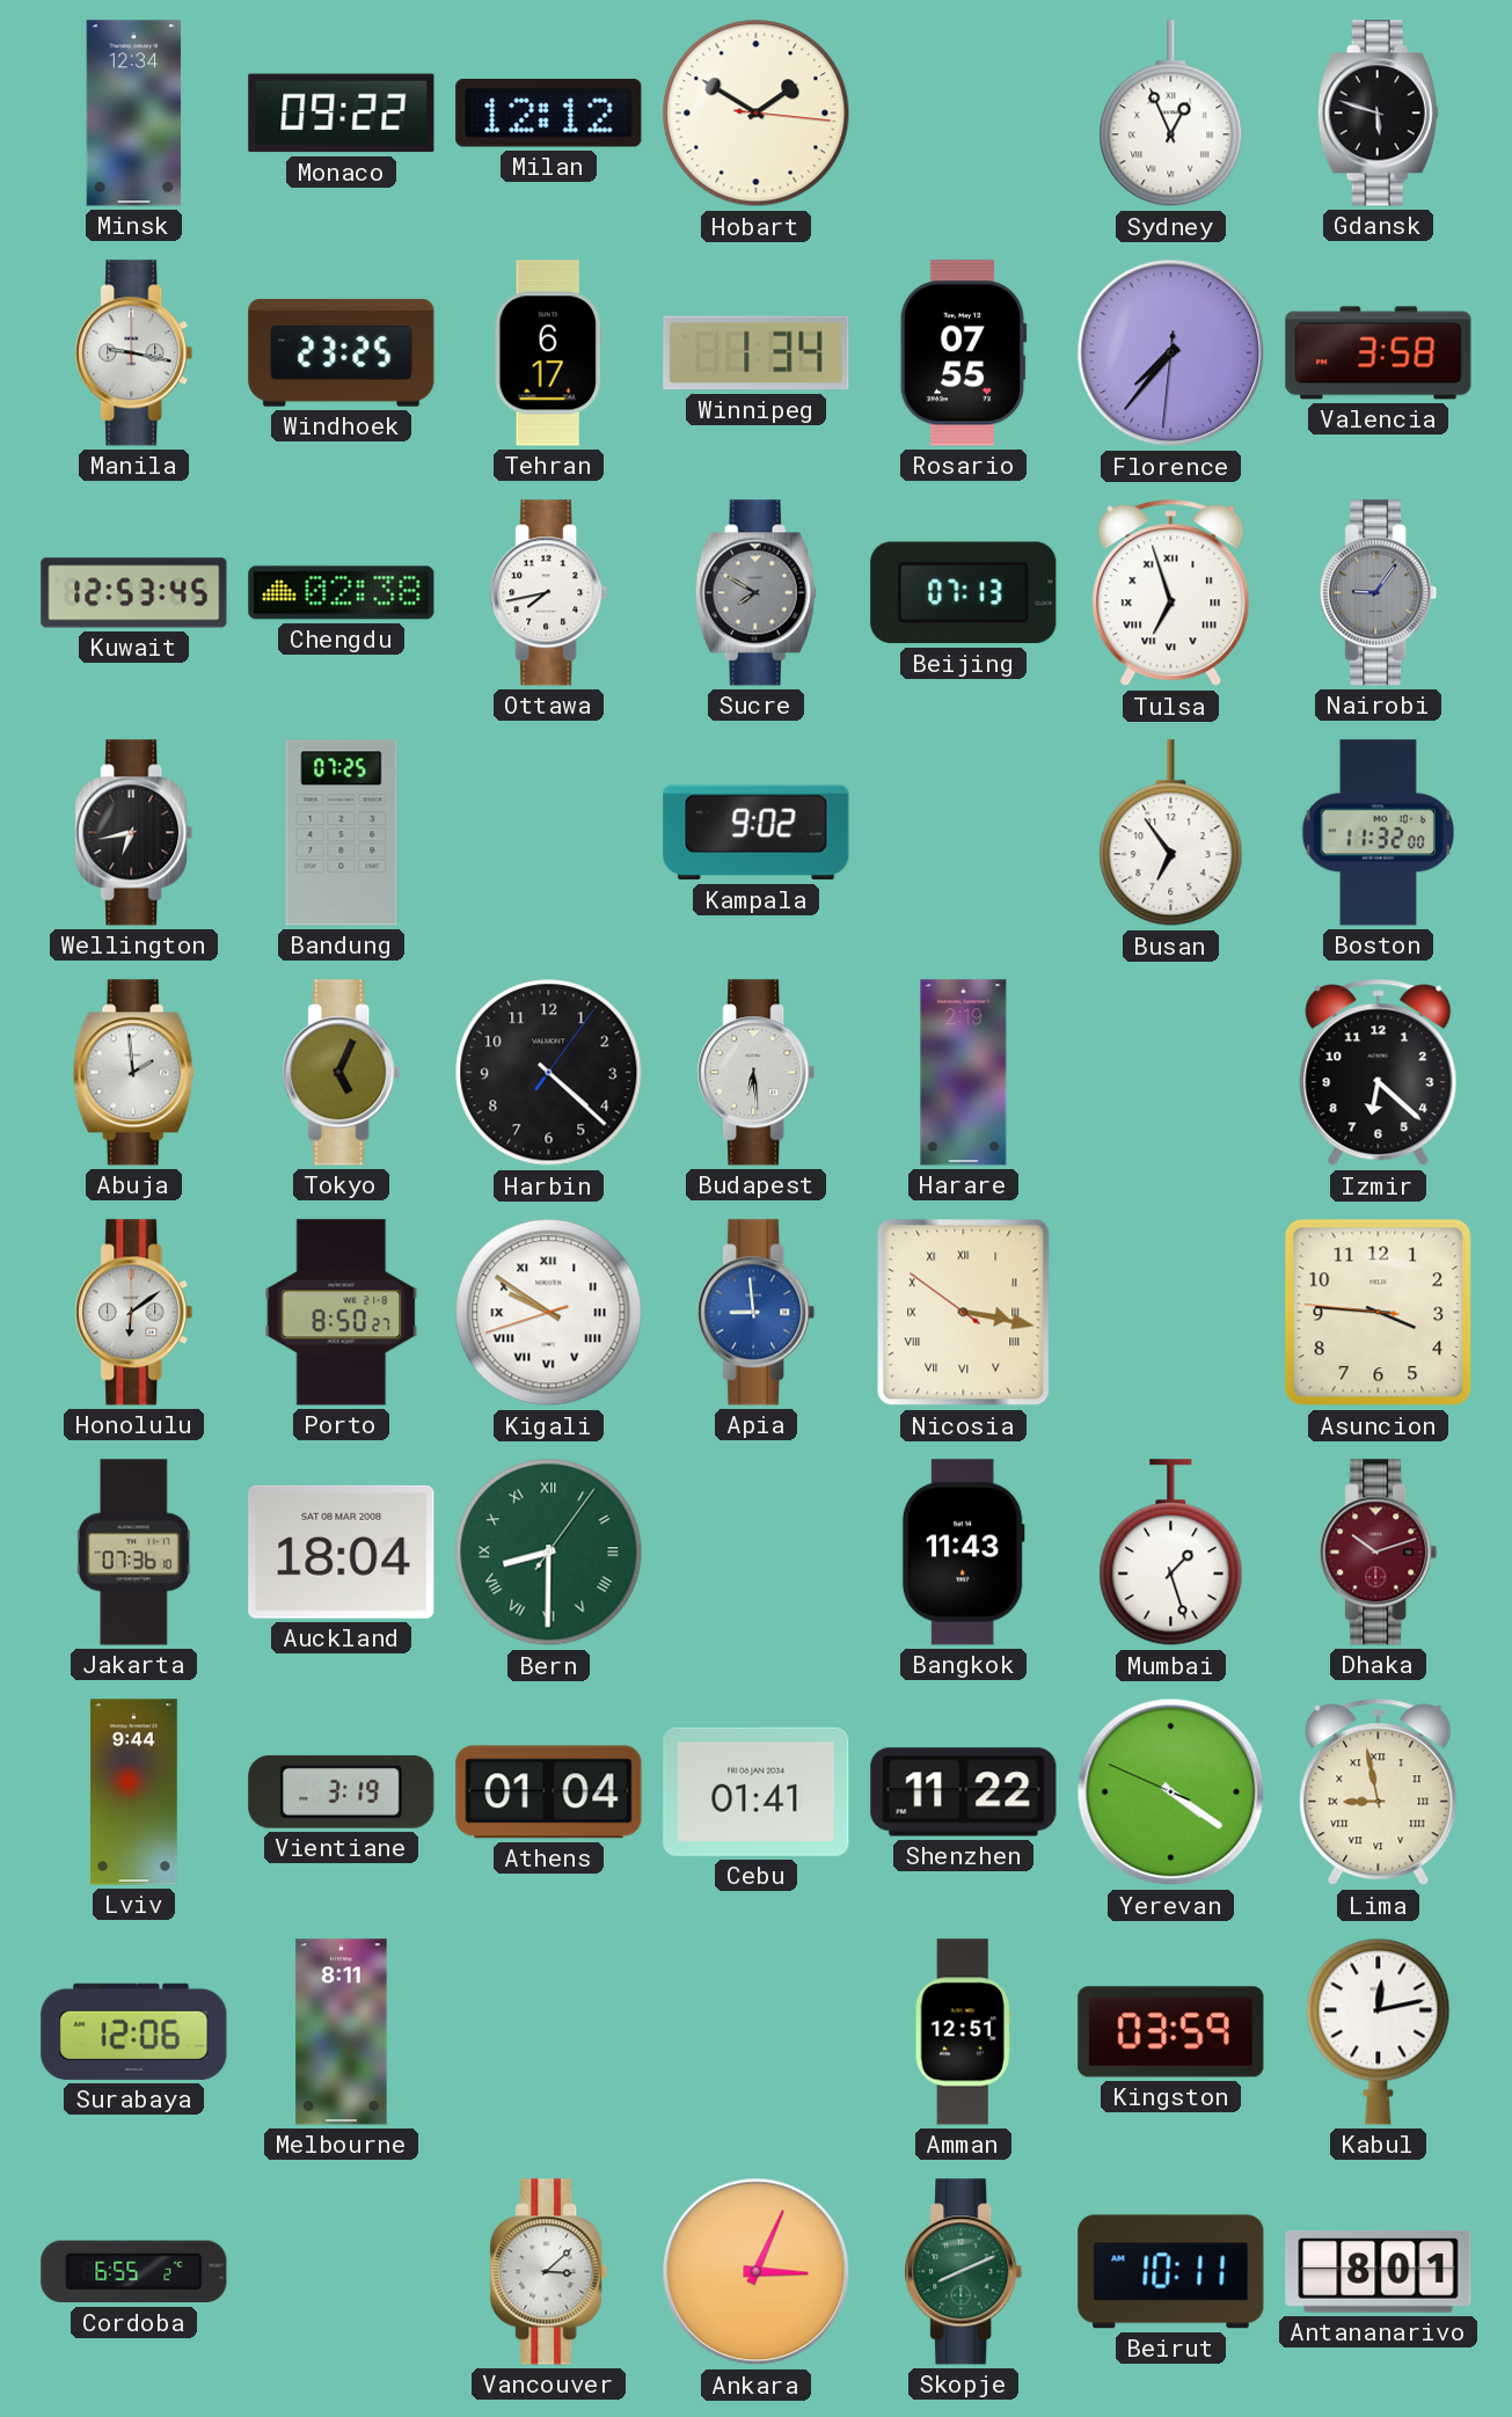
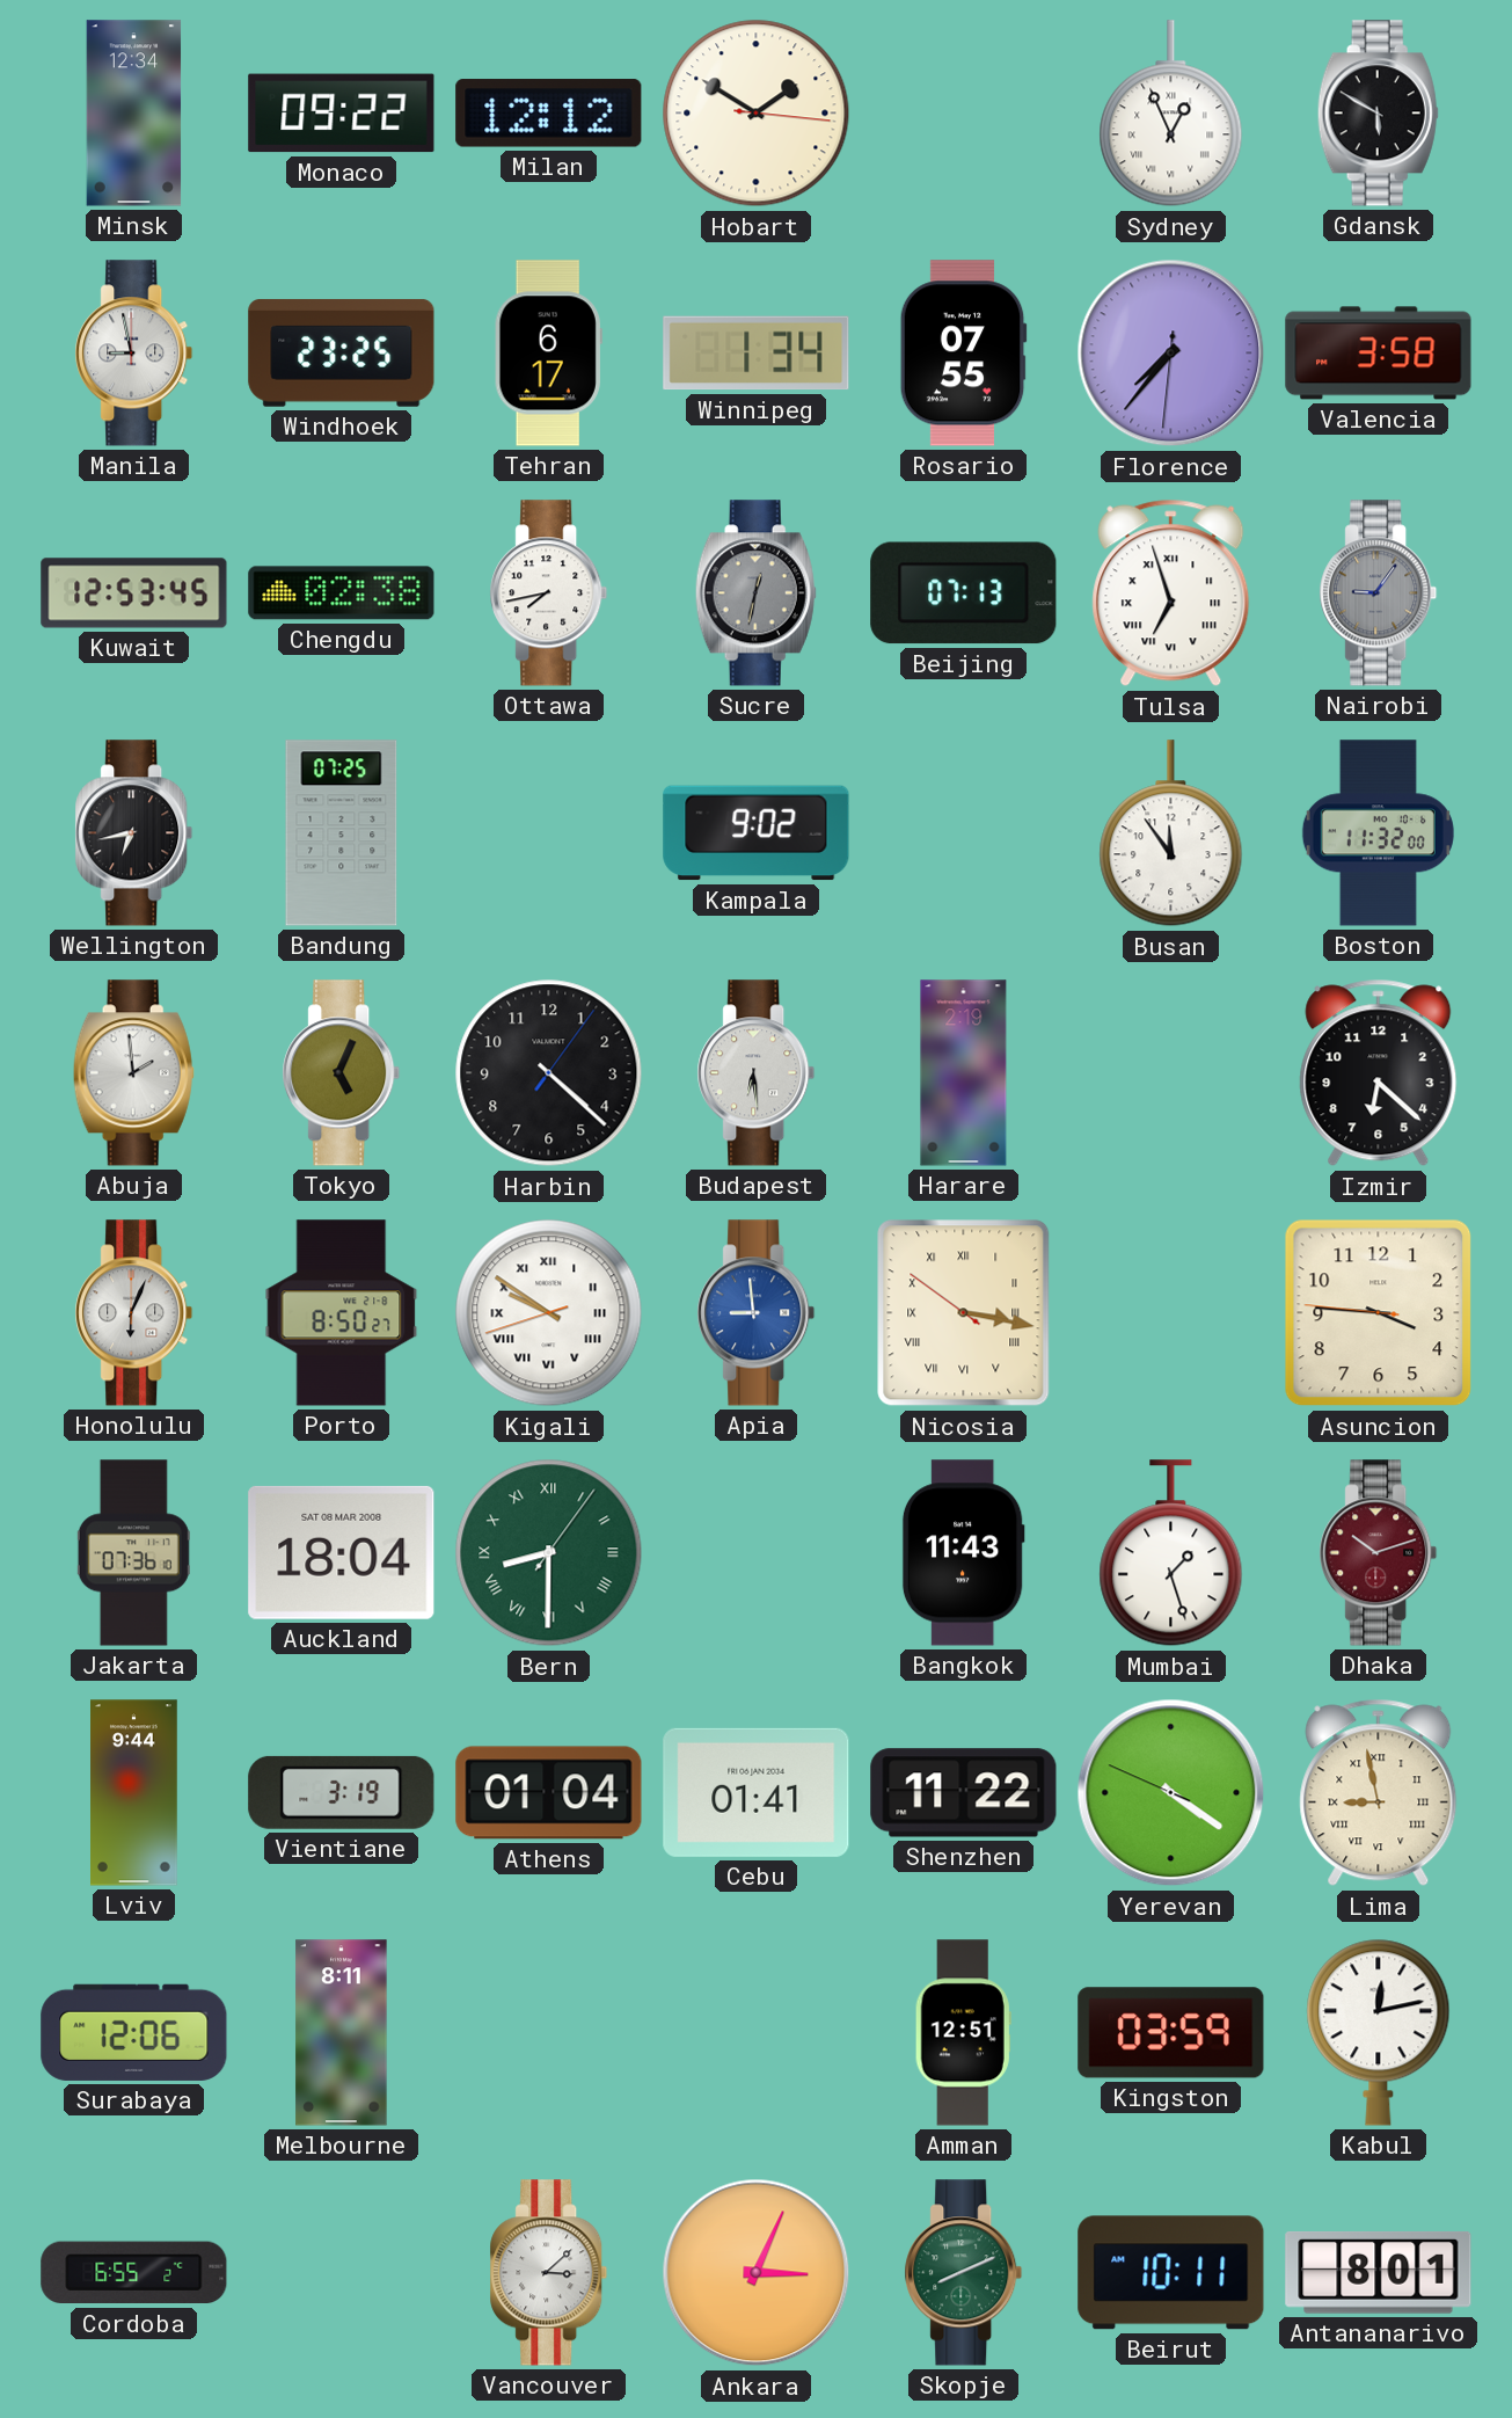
Gdansk: 5:48 -> 5:50 (1378, 114)
Manila: 9:17 -> 8:58 (134, 354)
Sucre: 7:50 -> 12:32 (755, 593)
Busan: 6:54 -> 11:54 (1171, 833)
Honolulu: 6:09 -> 6:04 (134, 1313)
